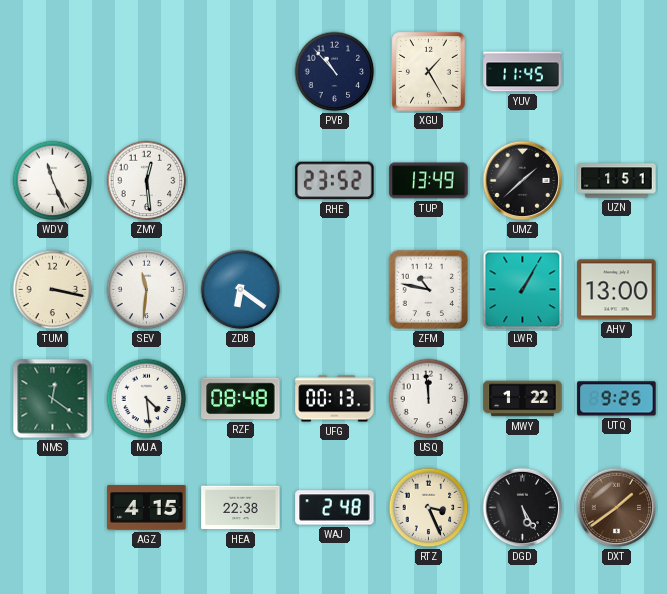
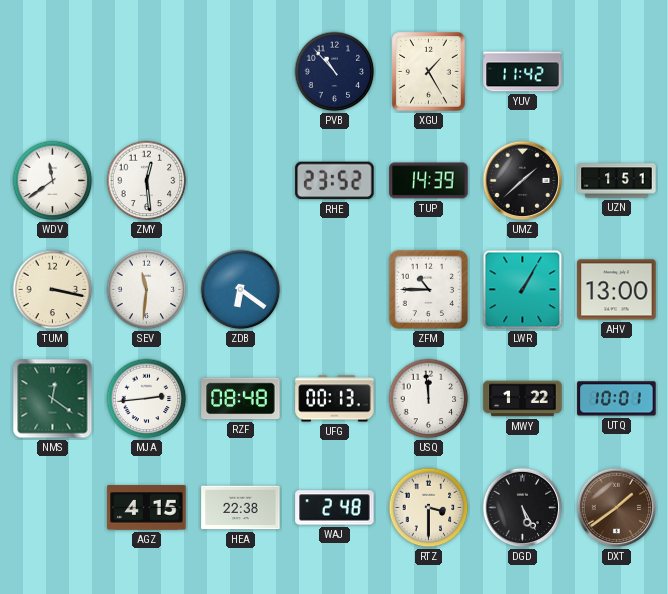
YUV: 11:45 -> 11:42 (523, 72)
WDV: 11:26 -> 11:39 (53, 181)
TUP: 13:49 -> 14:39 (429, 181)
ZFM: 10:47 -> 10:45 (428, 289)
MJA: 4:29 -> 2:44 (147, 399)
UTQ: 9:25 -> 10:01 (617, 399)
RTZ: 3:26 -> 3:30 (429, 508)
